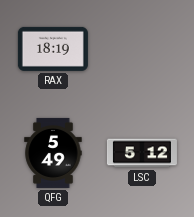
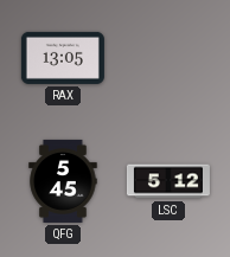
RAX: 18:19 -> 13:05 (63, 58)
QFG: 5:49 -> 5:45 (63, 181)
